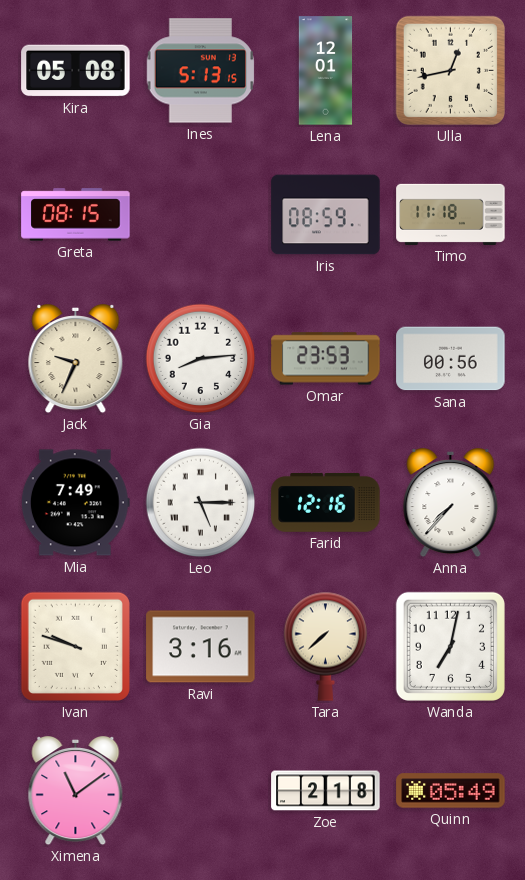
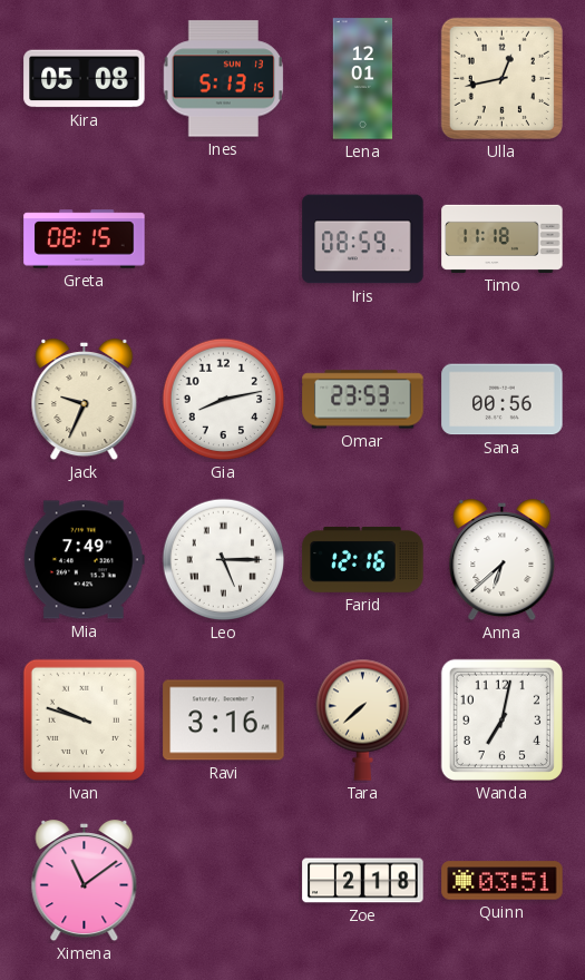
Gia: 8:14 -> 8:13 (224, 400)
Anna: 7:37 -> 6:38 (503, 561)
Quinn: 05:49 -> 03:51 (503, 881)
